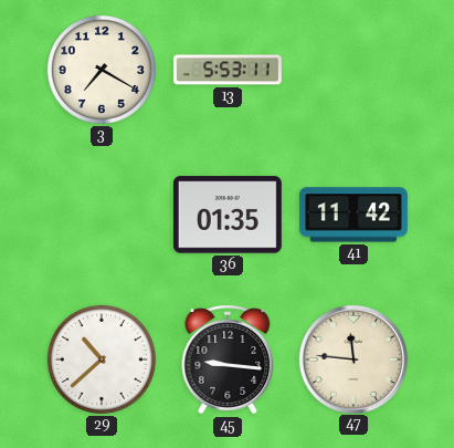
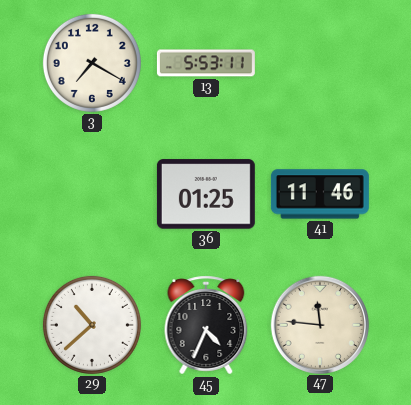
36: 01:35 -> 01:25 (206, 194)
41: 11:42 -> 11:46 (320, 194)
45: 9:16 -> 4:34 (206, 325)
